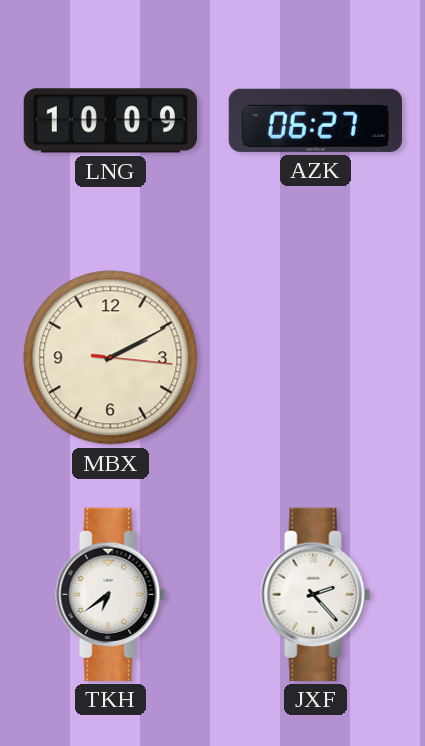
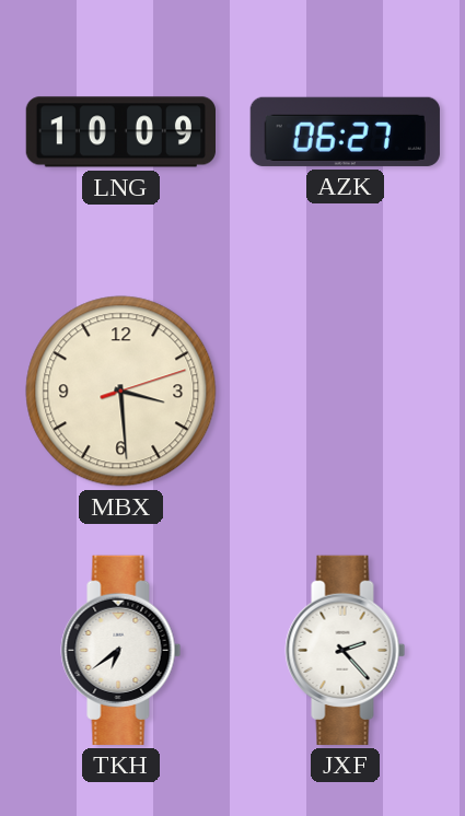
MBX: 2:10 -> 3:29 (121, 392)
